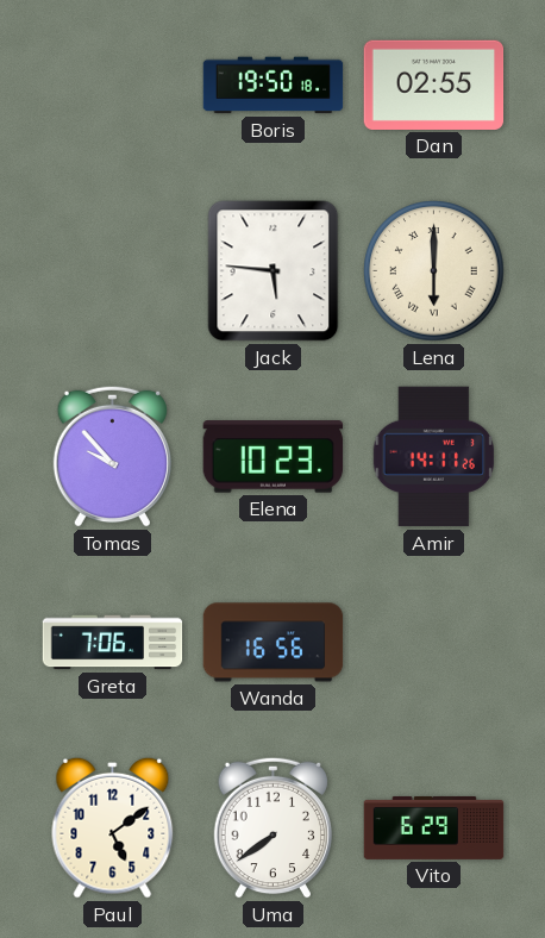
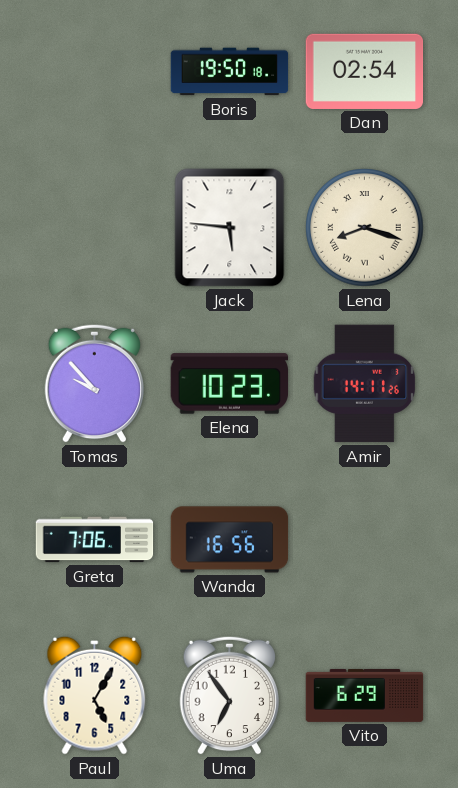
Dan: 02:55 -> 02:54 (365, 71)
Lena: 6:00 -> 8:18 (365, 228)
Paul: 5:09 -> 5:05 (95, 695)
Uma: 7:39 -> 6:54 (229, 695)
